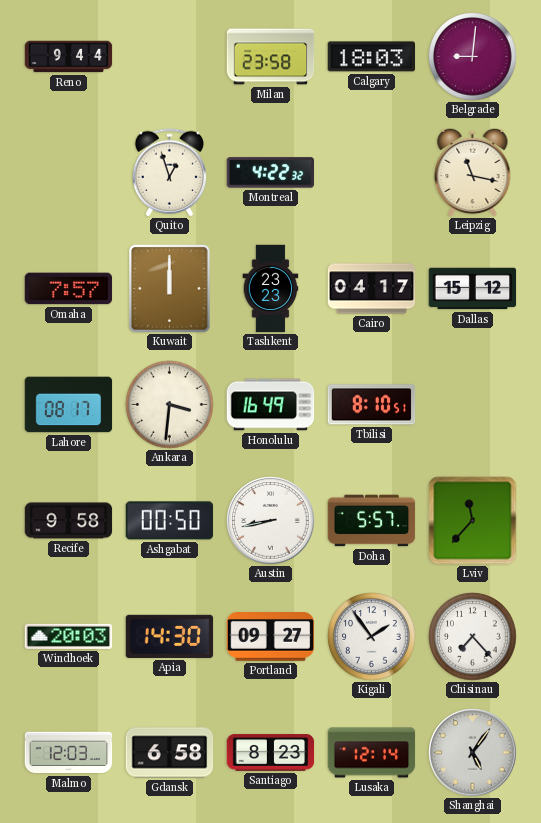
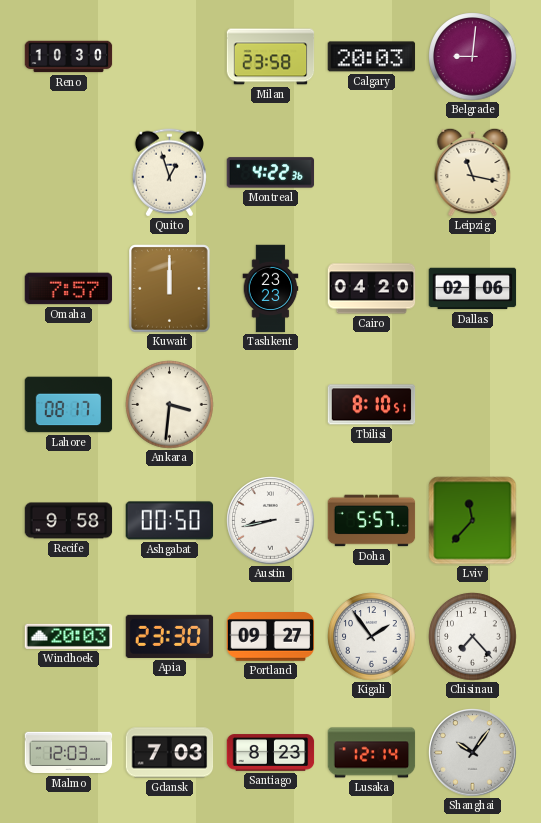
Reno: 9:44 -> 10:30 (69, 57)
Calgary: 18:03 -> 20:03 (372, 57)
Montreal: 4:22:32 -> 4:22:36 (271, 173)
Cairo: 04:17 -> 04:20 (372, 289)
Dallas: 15:12 -> 02:06 (473, 289)
Honolulu: 16:49 -> none (271, 405)
Apia: 14:30 -> 23:30 (170, 636)
Gdansk: 6:58 -> 7:03 (170, 753)
Shanghai: 5:06 -> 10:06 (473, 753)
